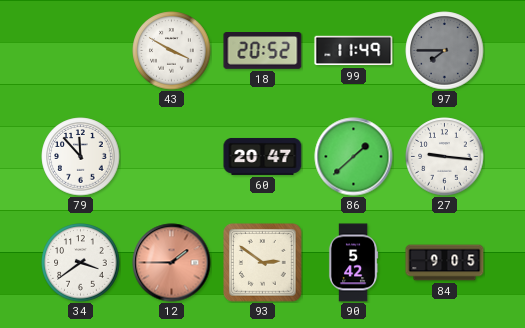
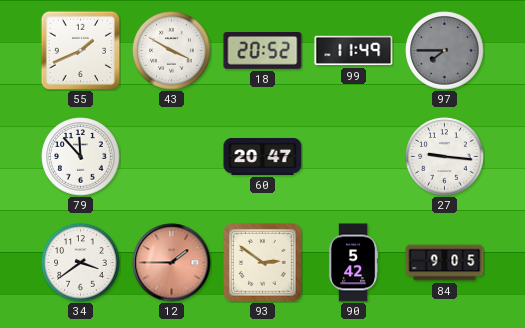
55: none -> 1:41 (80, 50)
86: 1:38 -> none (354, 157)
